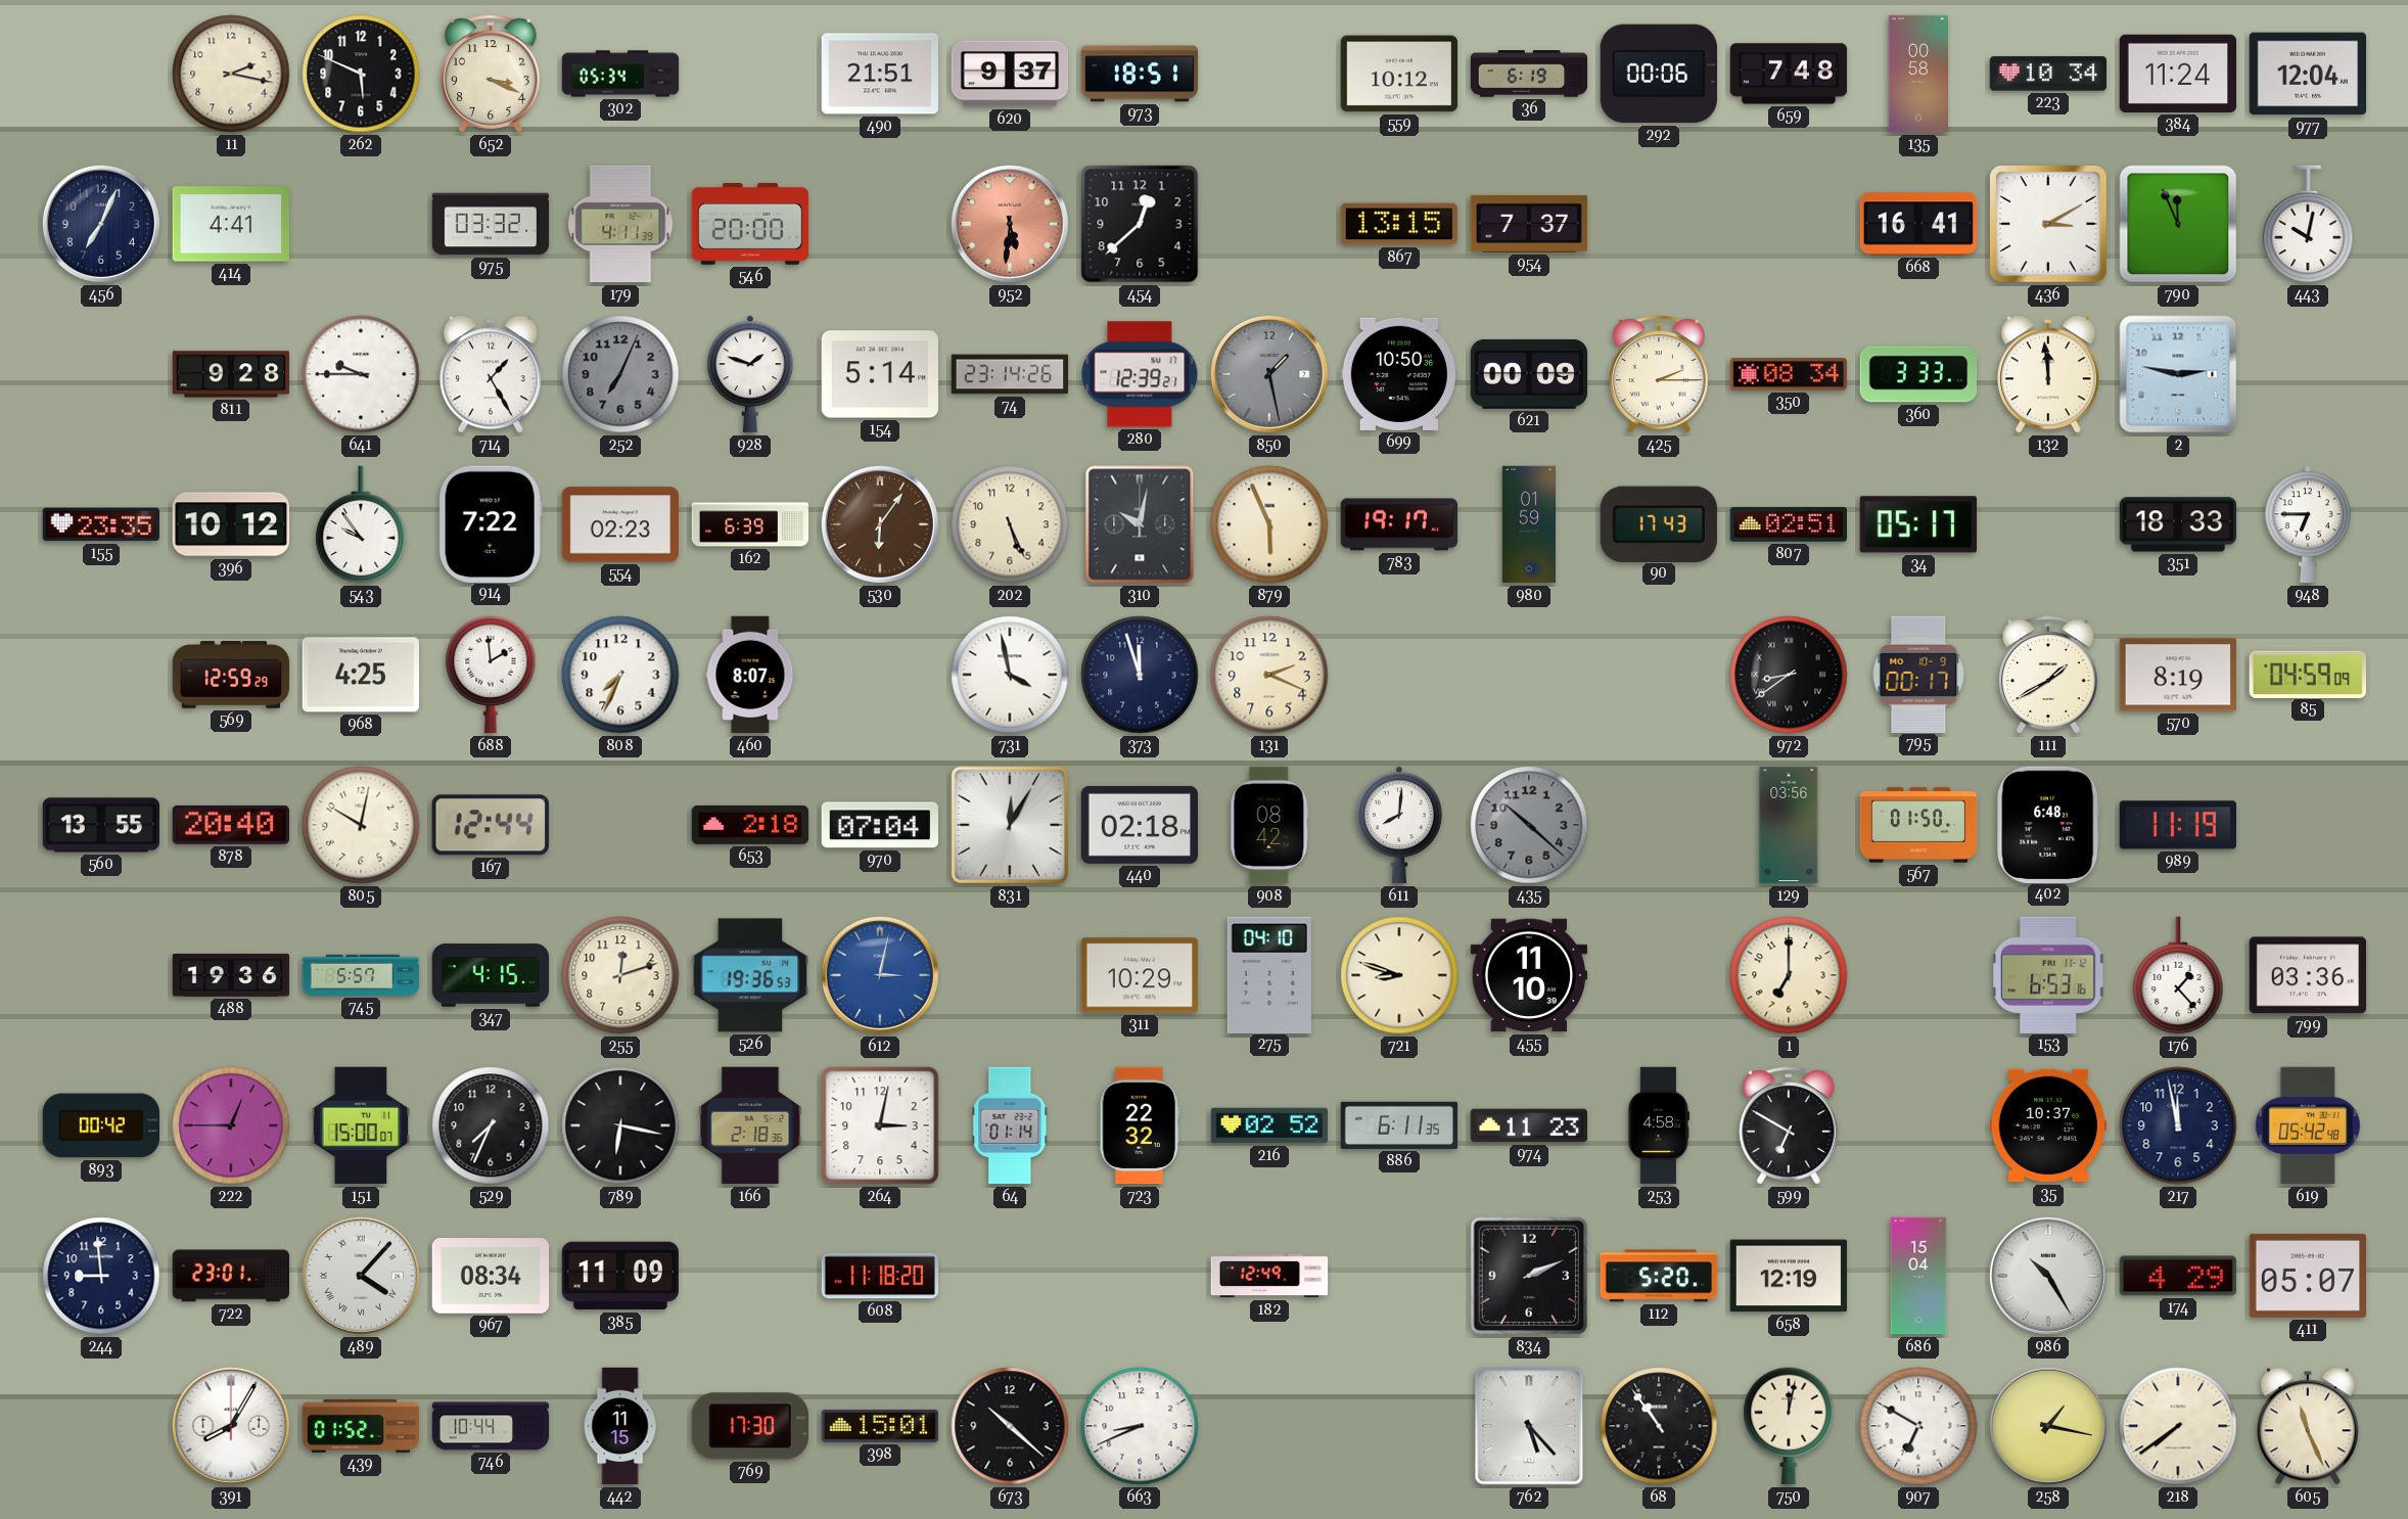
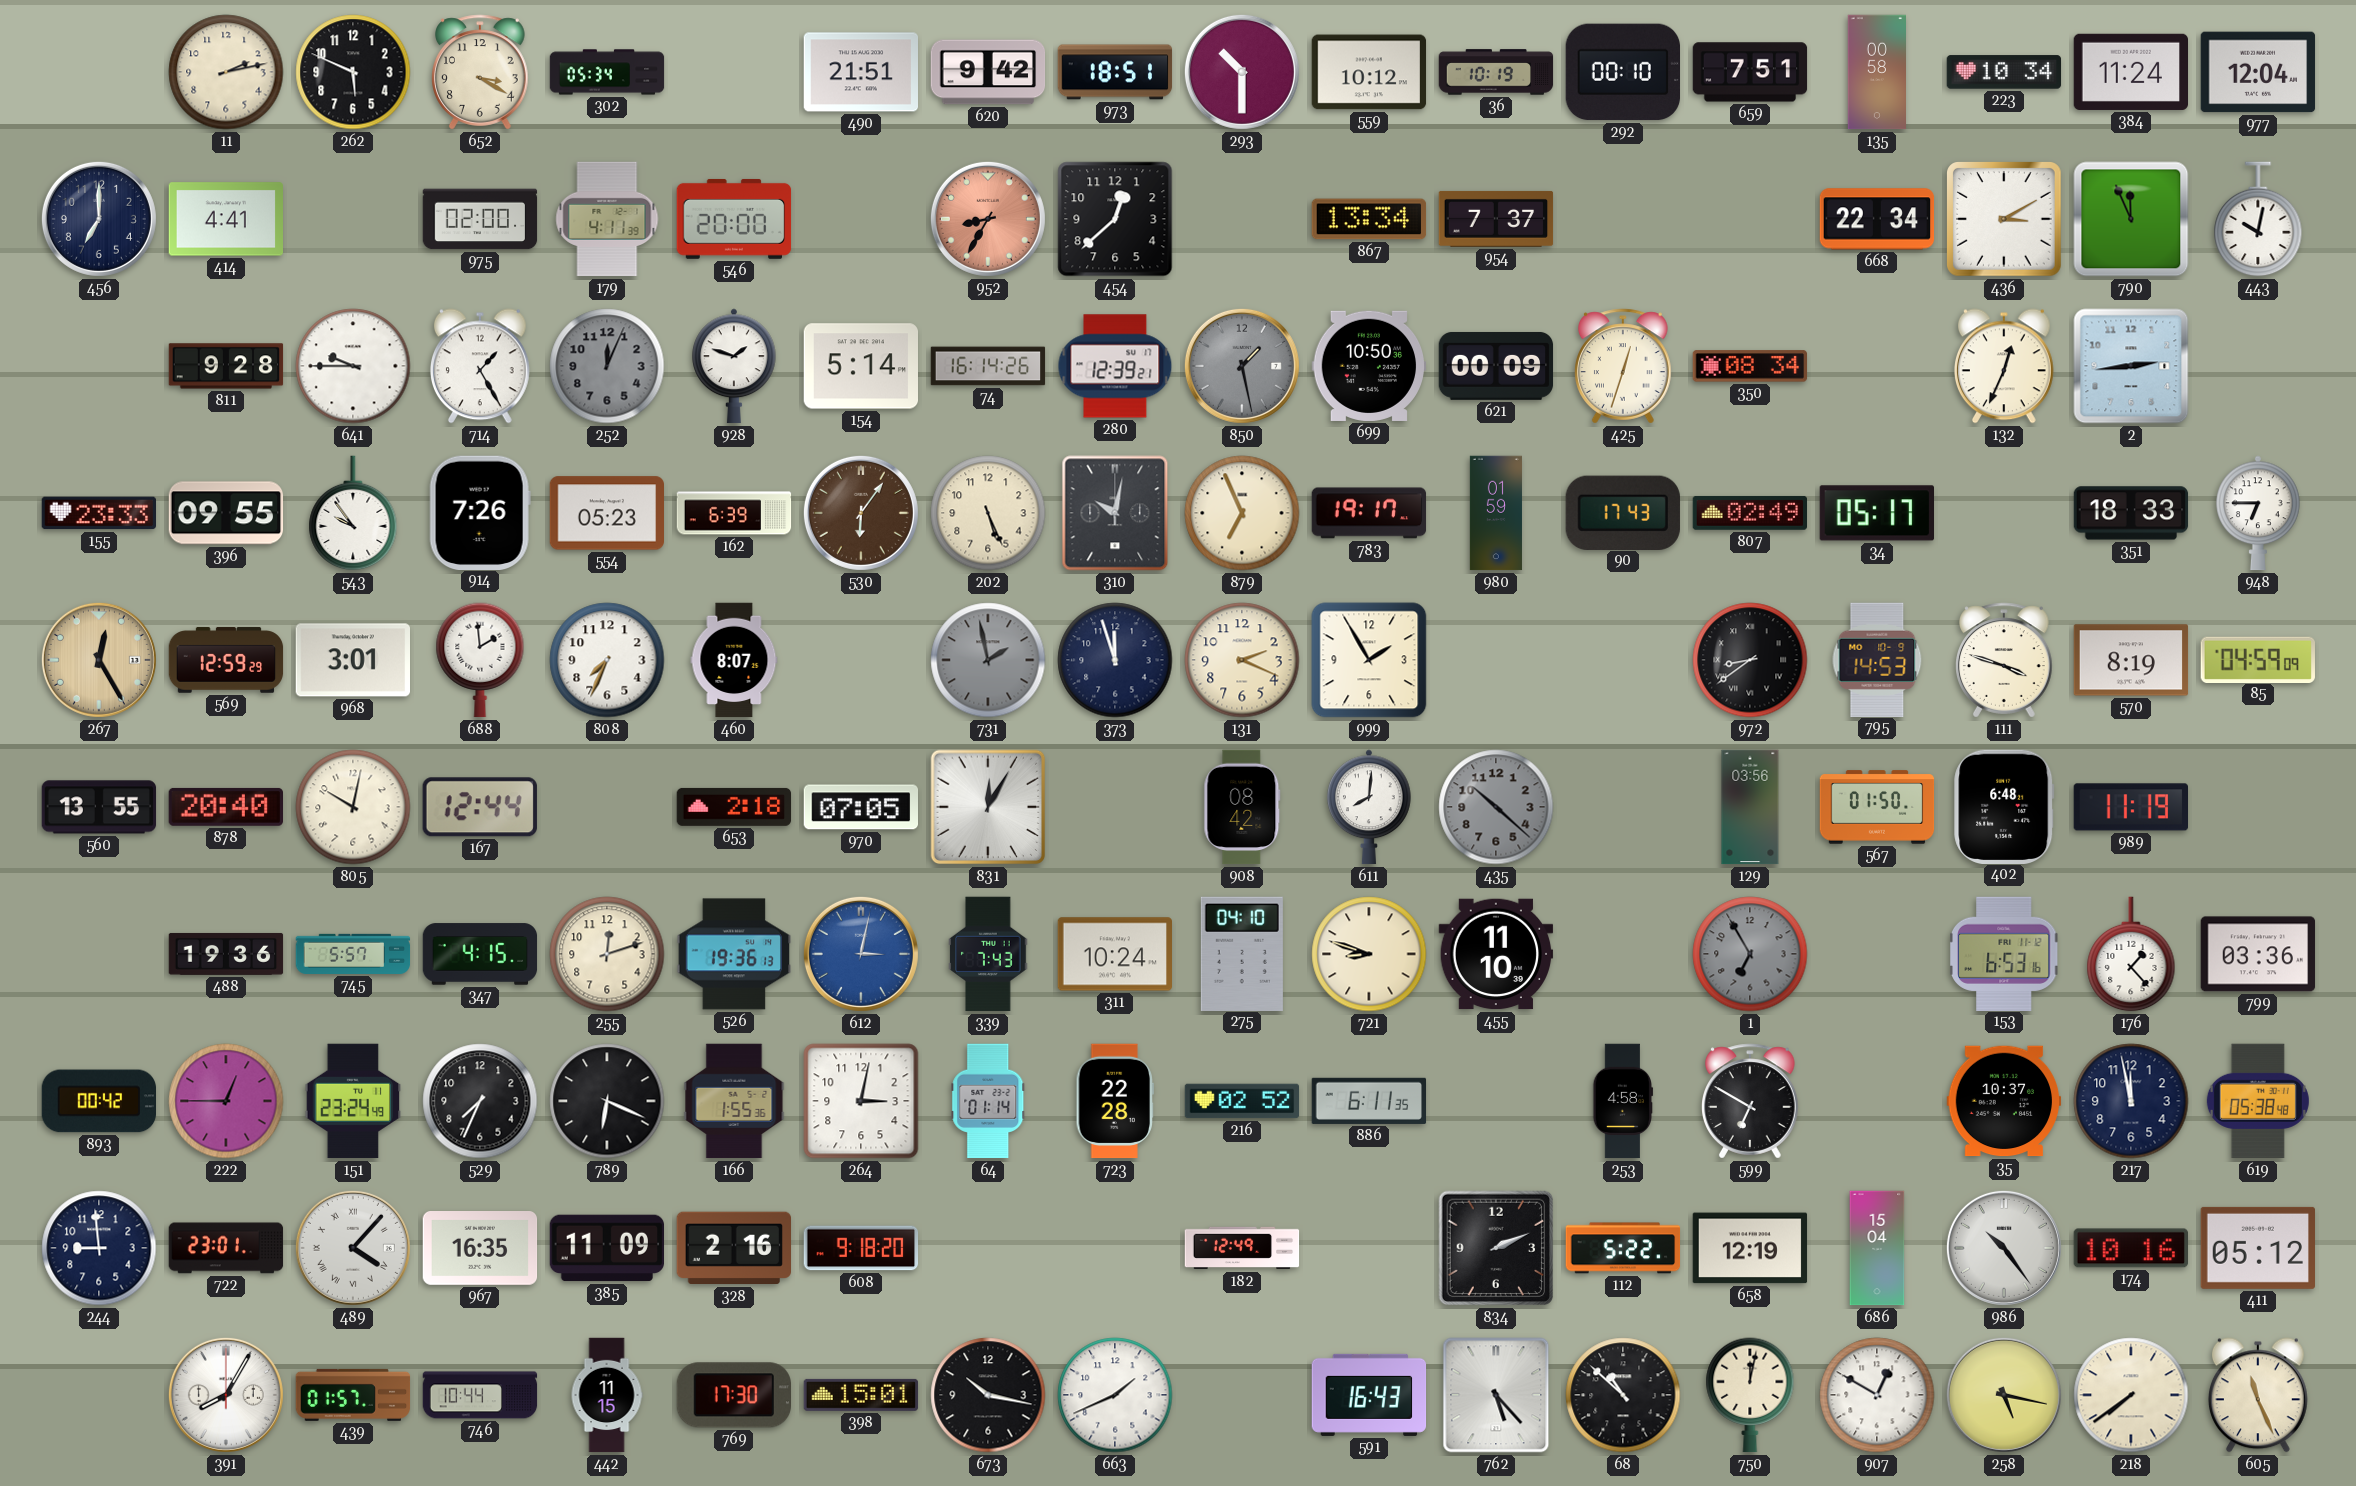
11: 2:17 -> 2:13 (226, 72)
652: 3:19 -> 3:20 (481, 72)
620: 9:37 -> 9:42 (988, 72)
293: none -> 10:30 (1242, 72)
36: 6:19 -> 10:19 (1496, 72)
292: 00:06 -> 00:10 (1622, 72)
659: 7:48 -> 7:51 (1750, 72)
456: 7:04 -> 7:00 (99, 219)
975: 03:32 -> 02:00 (480, 219)
952: 5:31 -> 8:35 (988, 219)
867: 13:15 -> 13:34 (1369, 219)
668: 16:41 -> 22:34 (1877, 219)
252: 7:04 -> 12:04 (607, 366)
74: 23:14 -> 16:14 (988, 366)
425: 2:15 -> 12:33 (1624, 366)
360: 3:33 -> none (1918, 374)
132: 11:59 -> 12:34 (2004, 366)
2: 2:47 -> 2:44 (2131, 366)
155: 23:35 -> 23:33 (98, 513)
396: 10:12 -> 09:55 (226, 513)
914: 7:22 -> 7:26 (480, 512)
554: 02:23 -> 05:23 (607, 513)
879: 5:56 -> 6:56 (1242, 513)
807: 02:51 -> 02:49 (1749, 513)
267: none -> 12:25 (99, 660)
968: 4:25 -> 3:01 (352, 660)
731: 3:58 -> 1:58 (988, 660)
731 dial: white -> grey (988, 660)
999: none -> 1:55 (1369, 660)
795: 00:17 -> 14:53 (1877, 659)
111: 1:40 -> 3:48 (2005, 660)
970: 07:04 -> 07:05 (860, 807)
440: 02:18 -> none (1139, 825)
526: 19:36:53 -> 19:36:13 (734, 954)
339: none -> 7:43 (988, 954)
311: 10:29 -> 10:24 (1115, 954)
1: 7:00 -> 6:55 (1750, 954)
1 dial: cream -> grey (1750, 954)
151: 15:00 -> 23:24 (353, 1101)
789: 6:17 -> 6:19 (607, 1101)
166: 2:18 -> 1:55 (734, 1101)
723: 22:32 -> 22:28 (1114, 1101)
974: 11:23 -> none (1529, 1125)
619: 05:42 -> 05:38 (2258, 1101)
967: 08:34 -> 16:35 (480, 1249)
328: none -> 2:16 (733, 1248)
608: 11:18 -> 9:18 (861, 1248)
112: 5:20 -> 5:22 (1623, 1248)
986: 10:25 -> 10:24 (2004, 1248)
174: 4:29 -> 10:16 (2130, 1248)
411: 05:07 -> 05:12 (2258, 1248)
439: 01:52 -> 01:57 (353, 1395)
673: 10:22 -> 10:17 (988, 1395)
663: 8:41 -> 1:41 (1115, 1395)
591: none -> 16:43 (1369, 1395)
68: 10:54 -> 10:52 (1623, 1395)
907: 6:50 -> 12:50 (1877, 1395)
258: 1:17 -> 5:17 (2004, 1395)
